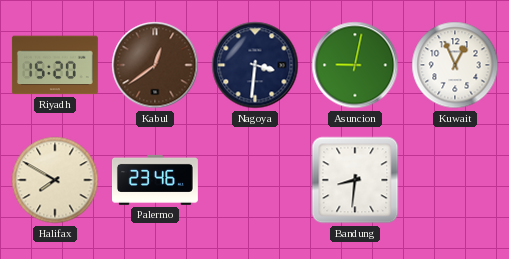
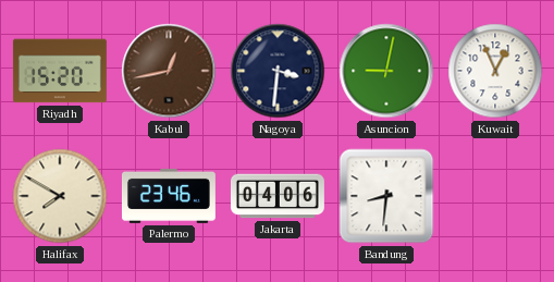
Kabul: 12:39 -> 12:43 (169, 71)
Jakarta: none -> 04:06 (278, 196)
